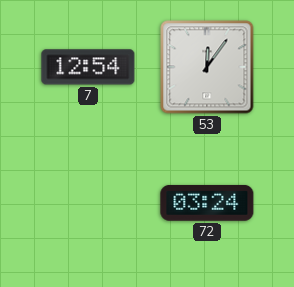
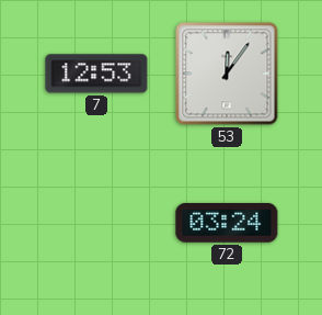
7: 12:54 -> 12:53 (96, 74)
